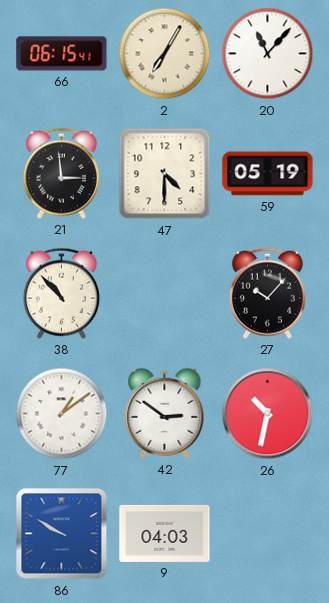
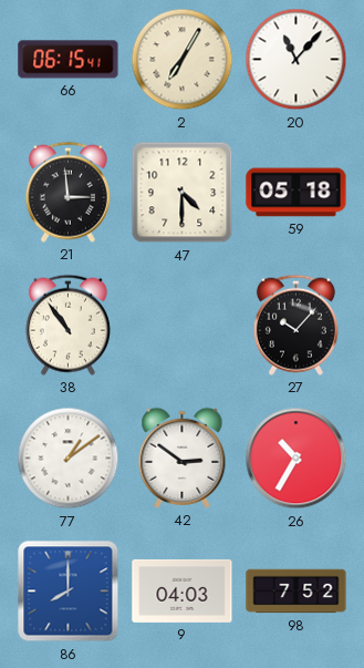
59: 05:19 -> 05:18 (297, 193)
38: 10:53 -> 10:54 (67, 325)
26: 10:32 -> 10:35 (297, 459)
86: 9:50 -> 8:00 (69, 592)
98: none -> 7:52 (297, 592)
